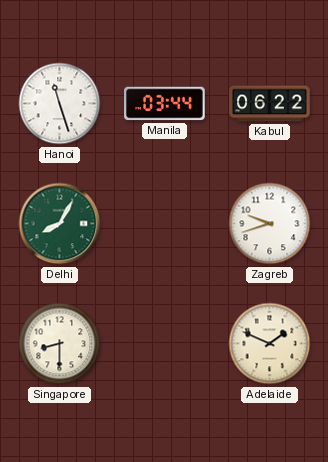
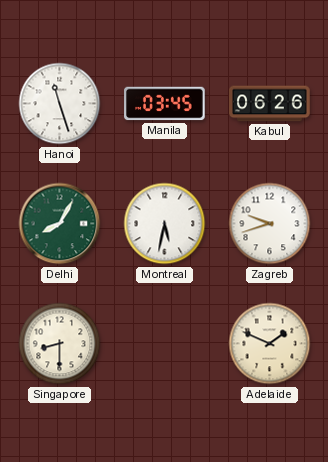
Manila: 03:44 -> 03:45 (165, 104)
Kabul: 06:22 -> 06:26 (270, 104)
Montreal: none -> 5:32 (165, 224)
